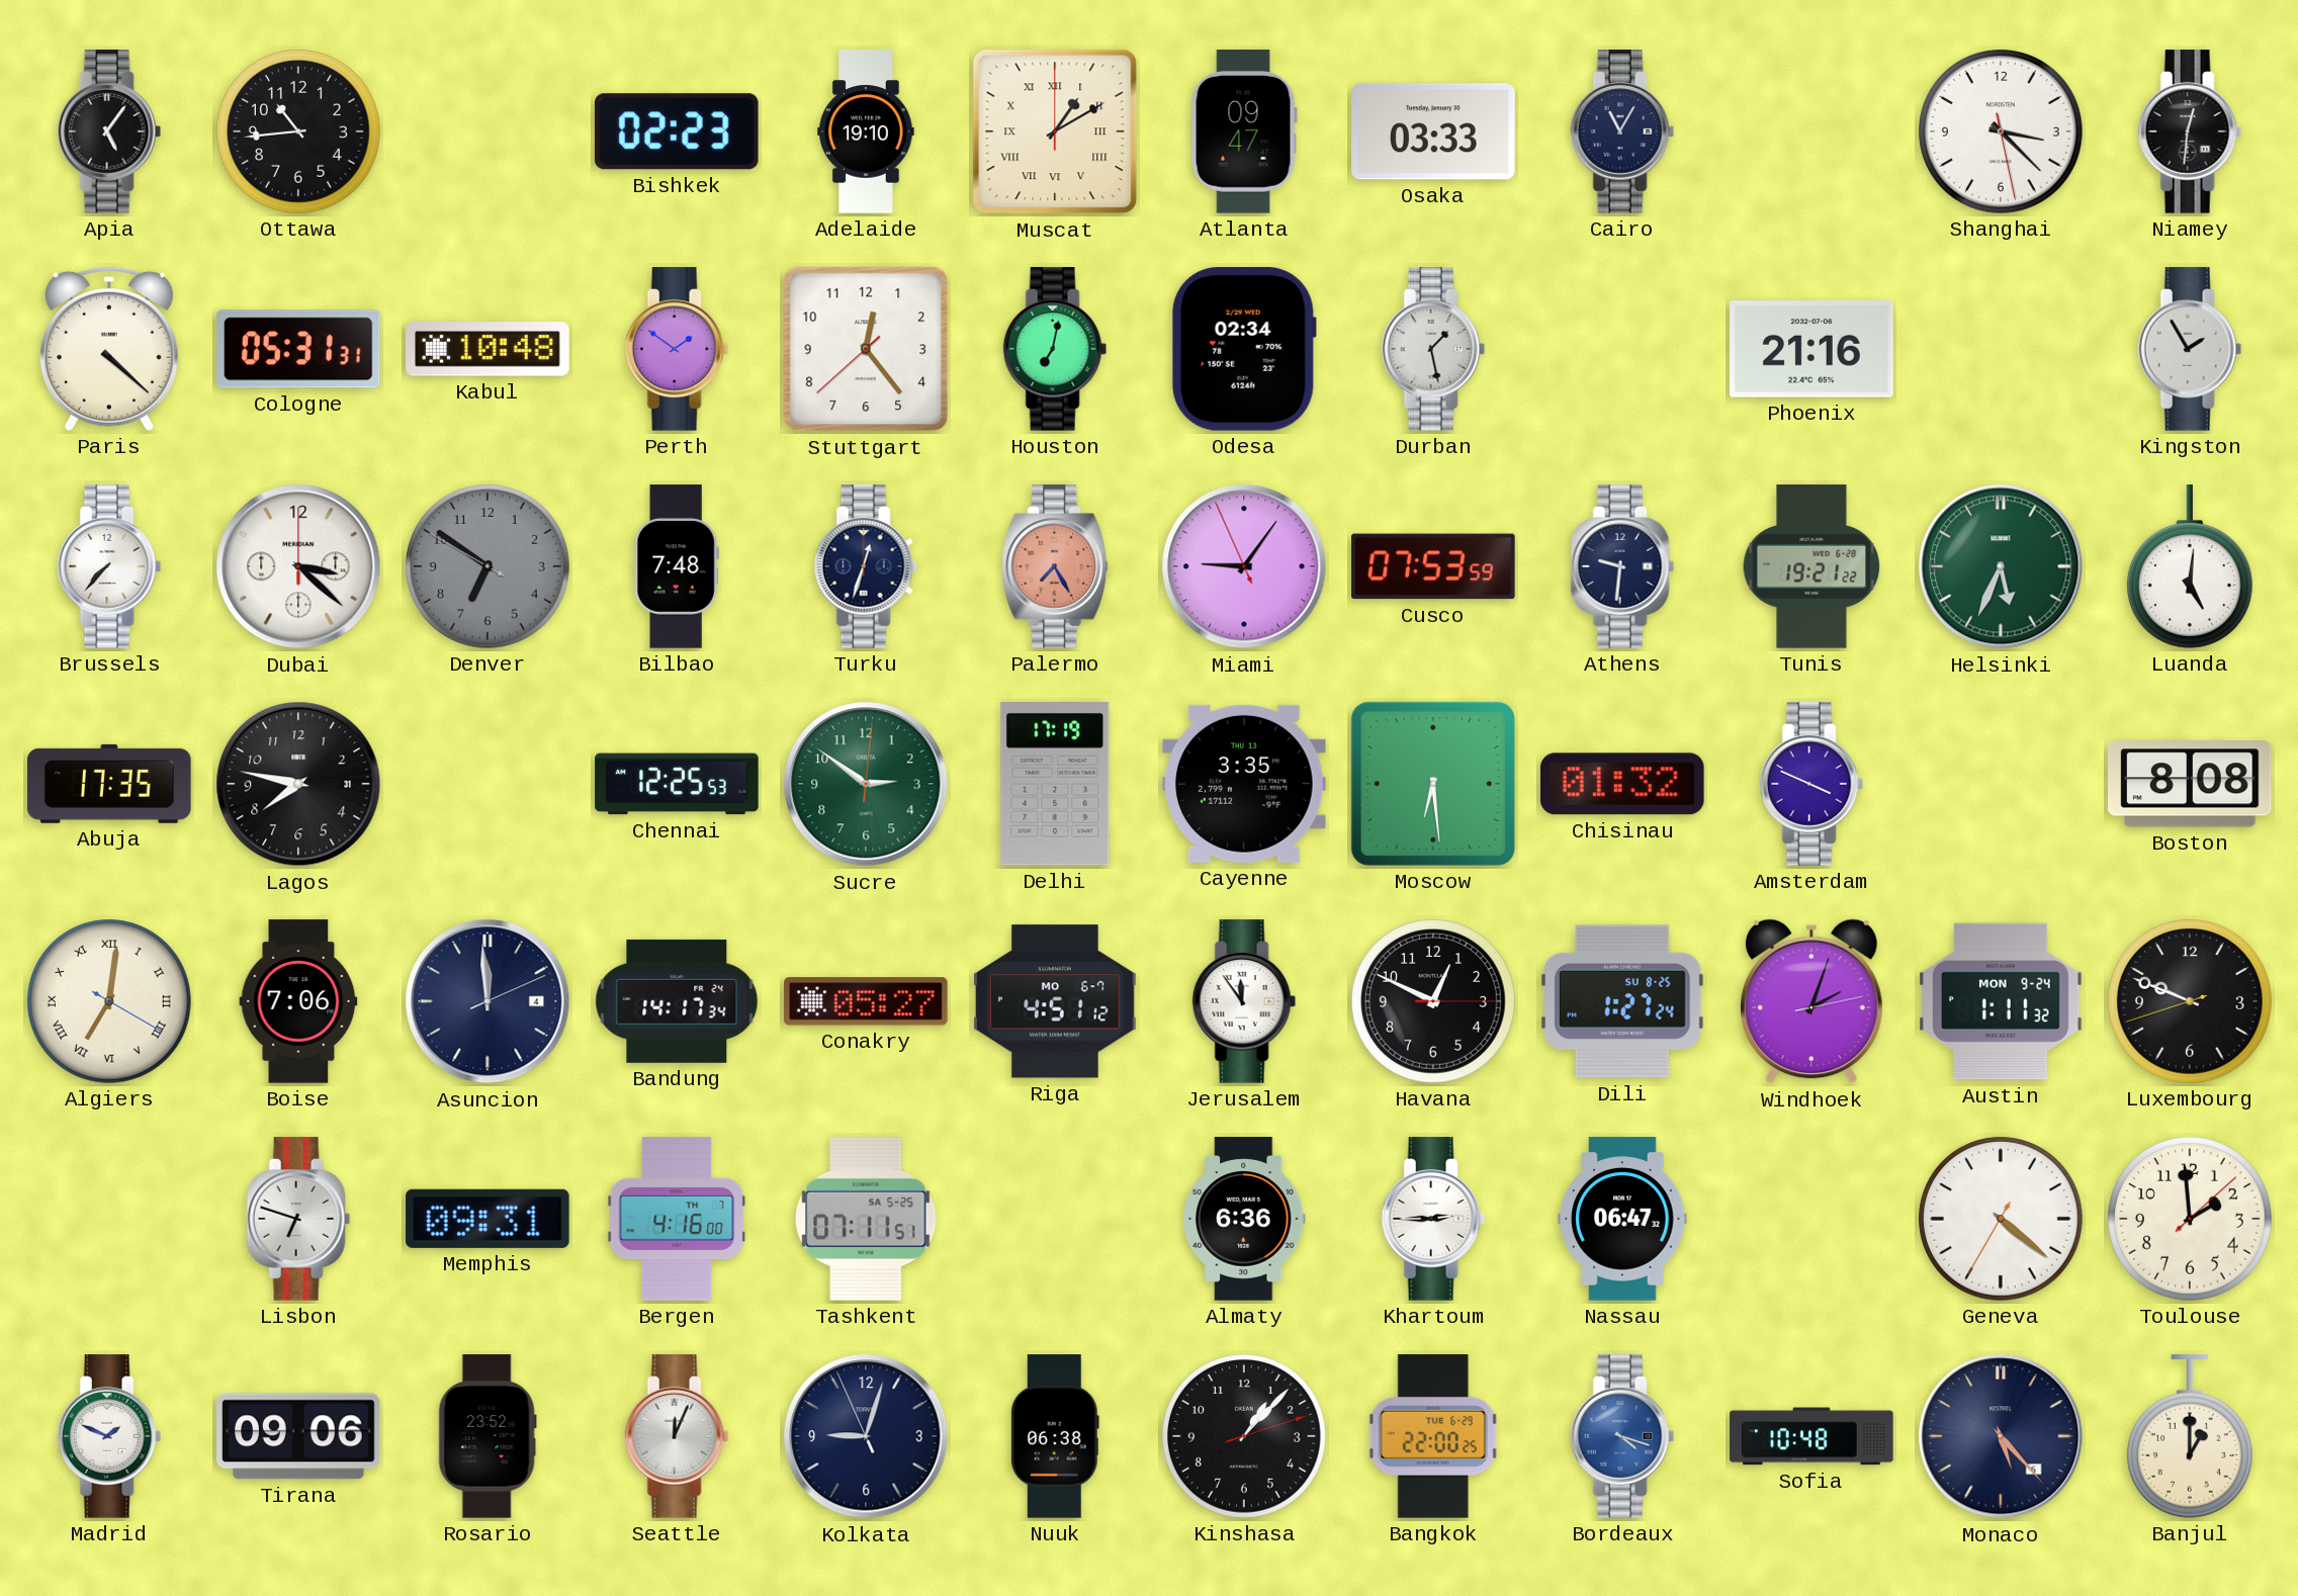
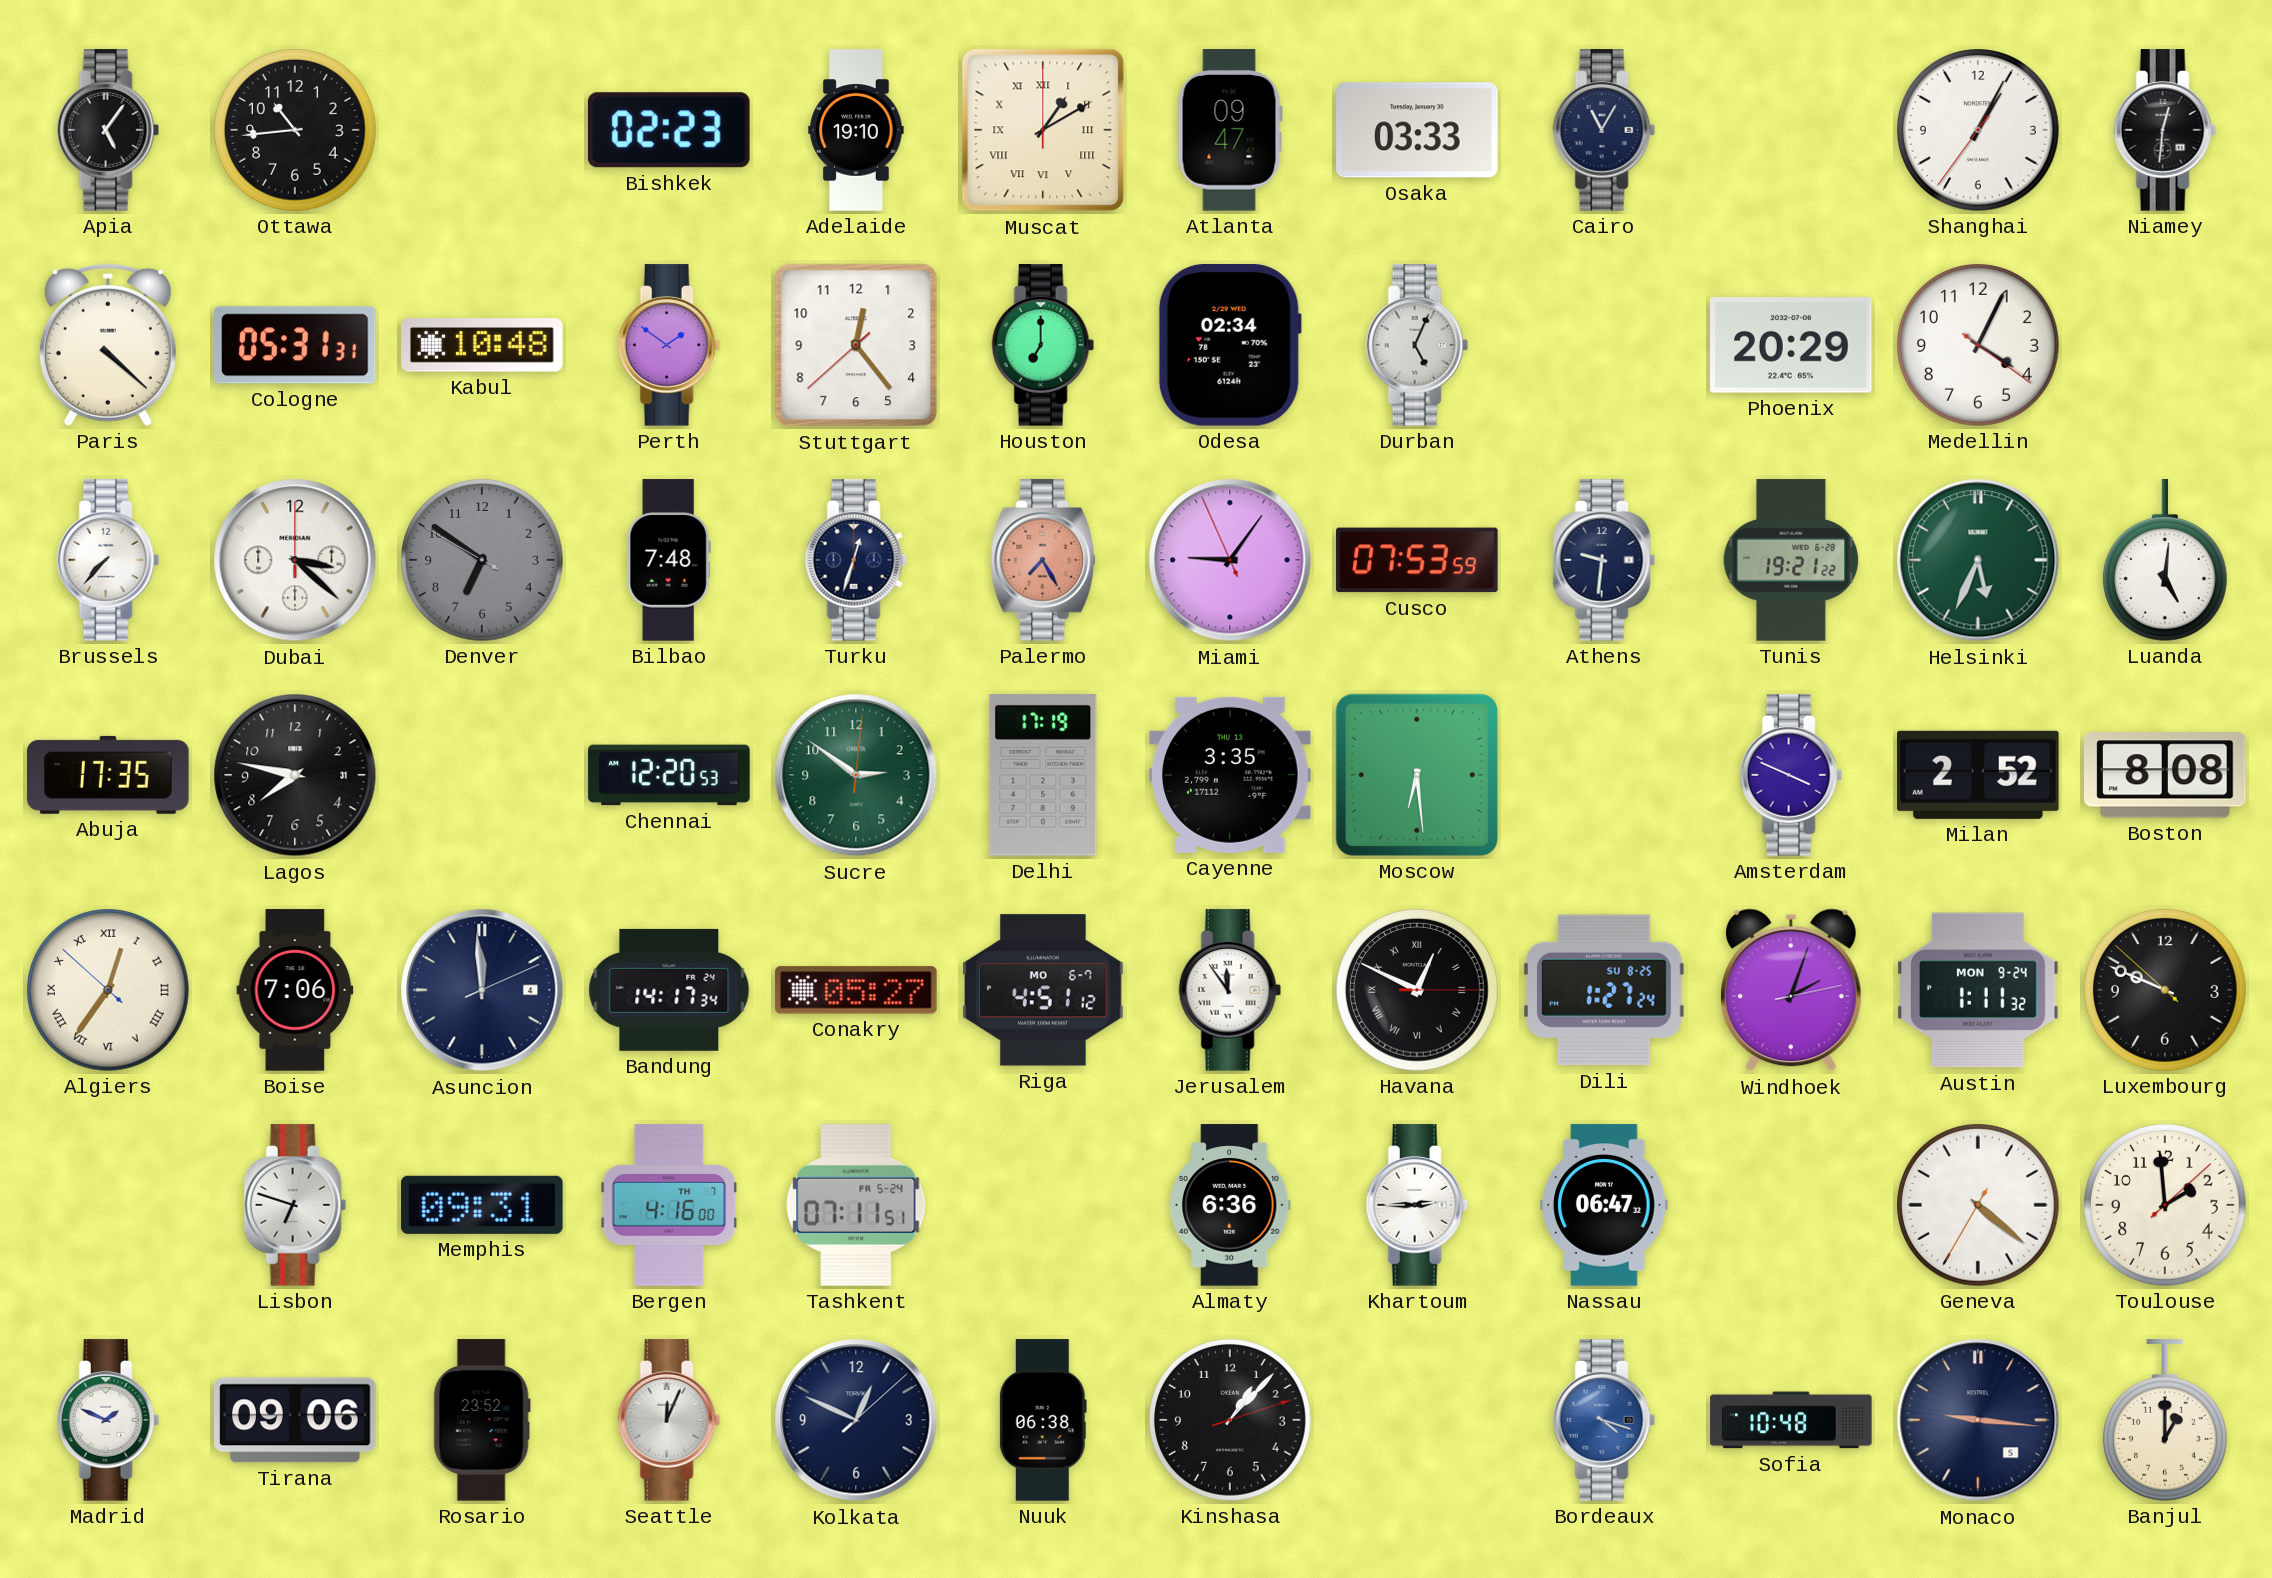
Shanghai: 3:22 -> 1:04 (1979, 131)
Houston: 7:02 -> 7:00 (1043, 345)
Durban: 1:28 -> 5:04 (1417, 345)
Phoenix: 21:16 -> 20:29 (1791, 346)
Medellin: none -> 4:04 (1979, 346)
Kingston: 1:55 -> none (2190, 349)
Chennai: 12:25 -> 12:20 (669, 775)
Chisinau: 01:32 -> none (1623, 784)
Milan: none -> 2:52 (1979, 775)
Algiers: 7:01 -> 12:35 (109, 991)
Havana numerals: Arabic -> Roman (1418, 991)
Luxembourg: 9:48:42 -> 9:48:52 (2166, 991)
Tashkent date: SA 5-25 -> FR 5-24 (856, 1206)
Kolkata: 9:02 -> 12:49 (856, 1420)
Bangkok: 22:00 -> none (1433, 1436)
Monaco: 5:23 -> 9:16 (1978, 1420)
